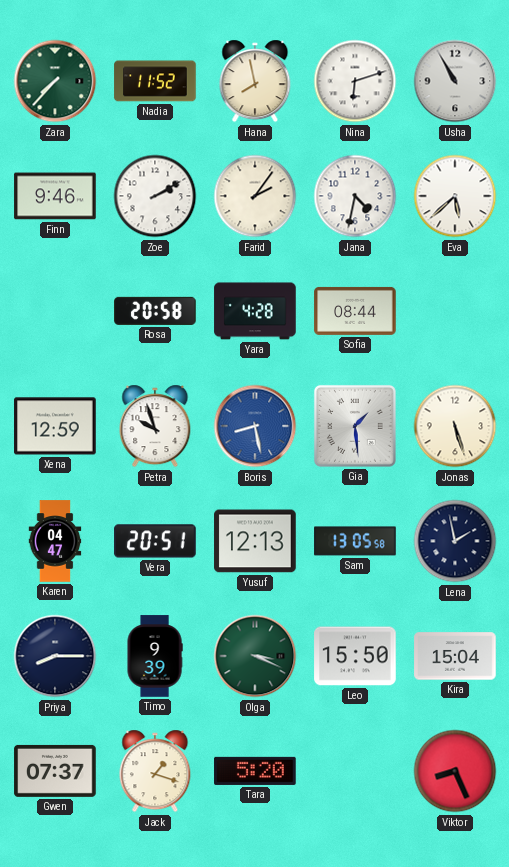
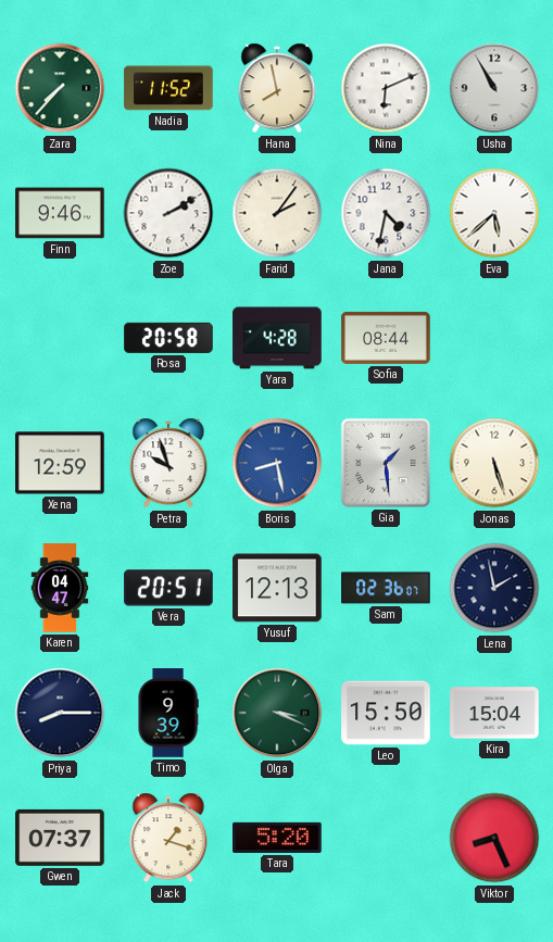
Nina: 6:12 -> 6:11 (386, 88)
Sam: 13:05 -> 02:36 (386, 588)
